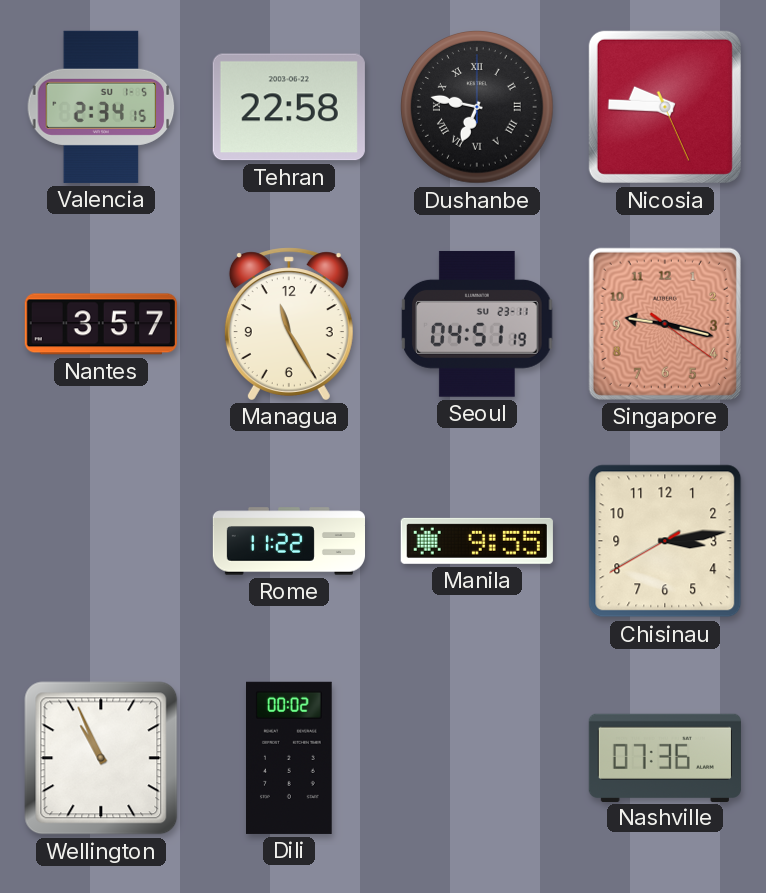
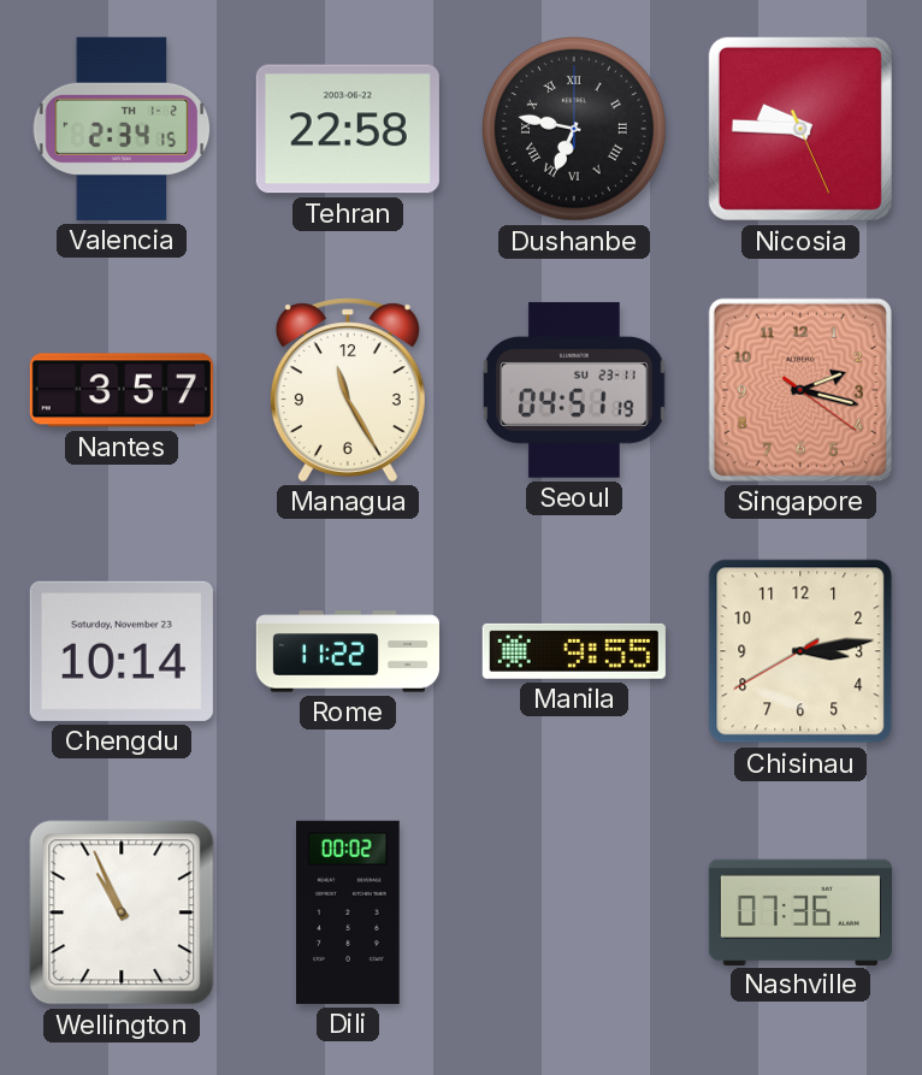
Valencia date: SU 1-5 -> TH 1-2 (122, 129)
Singapore: 9:17 -> 2:17 (800, 390)
Chengdu: none -> 10:14 (122, 651)
